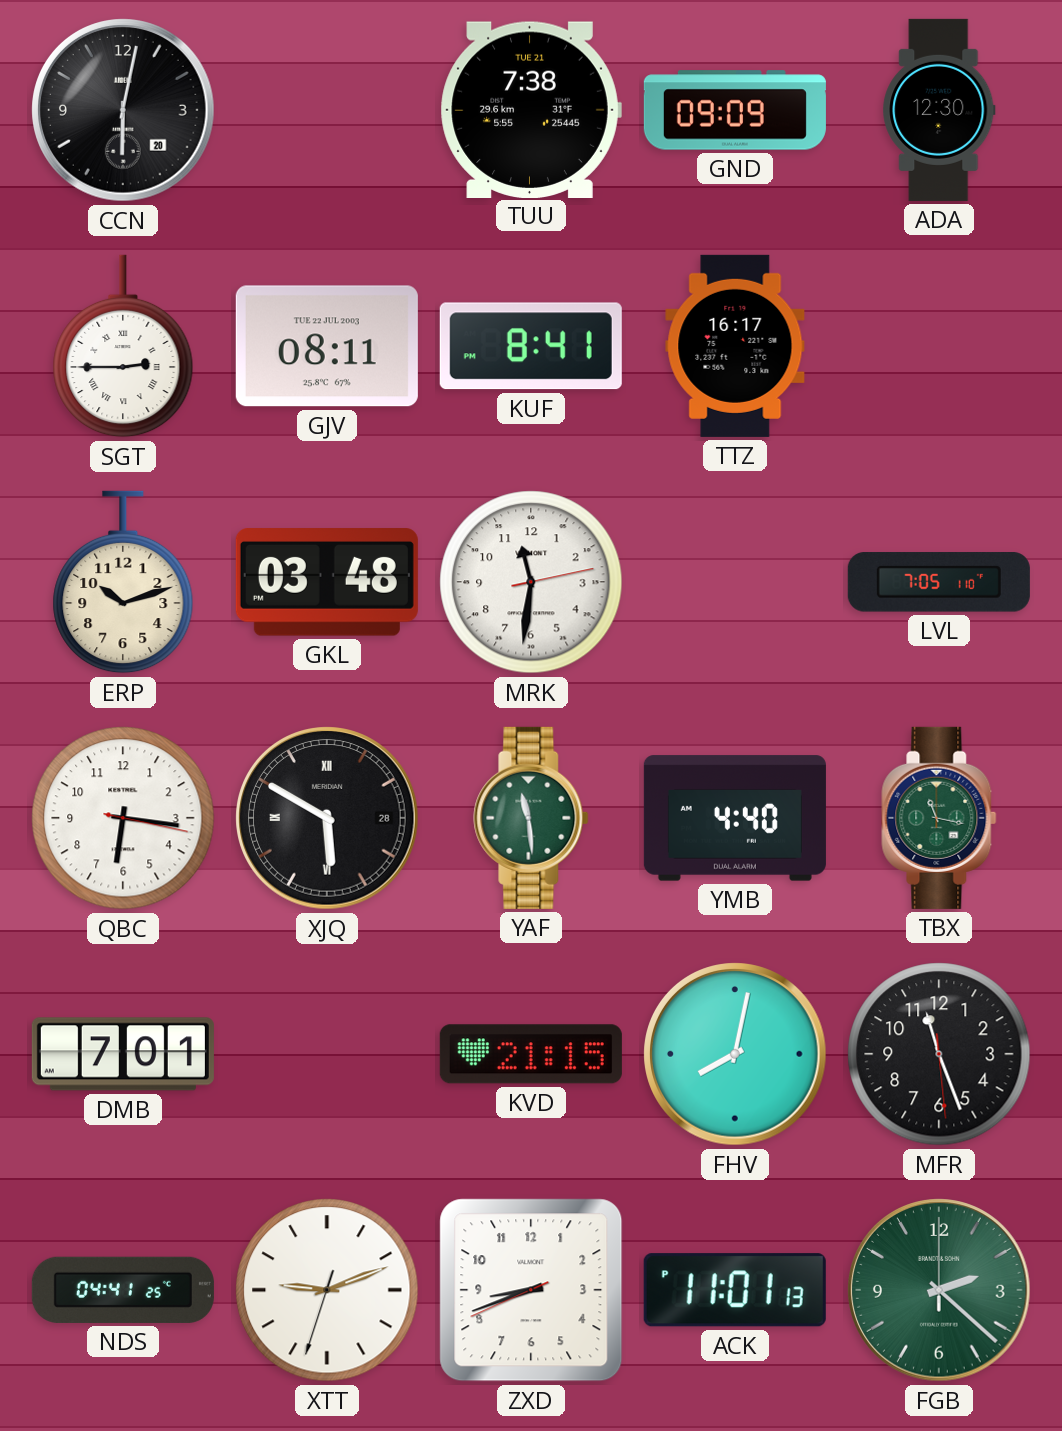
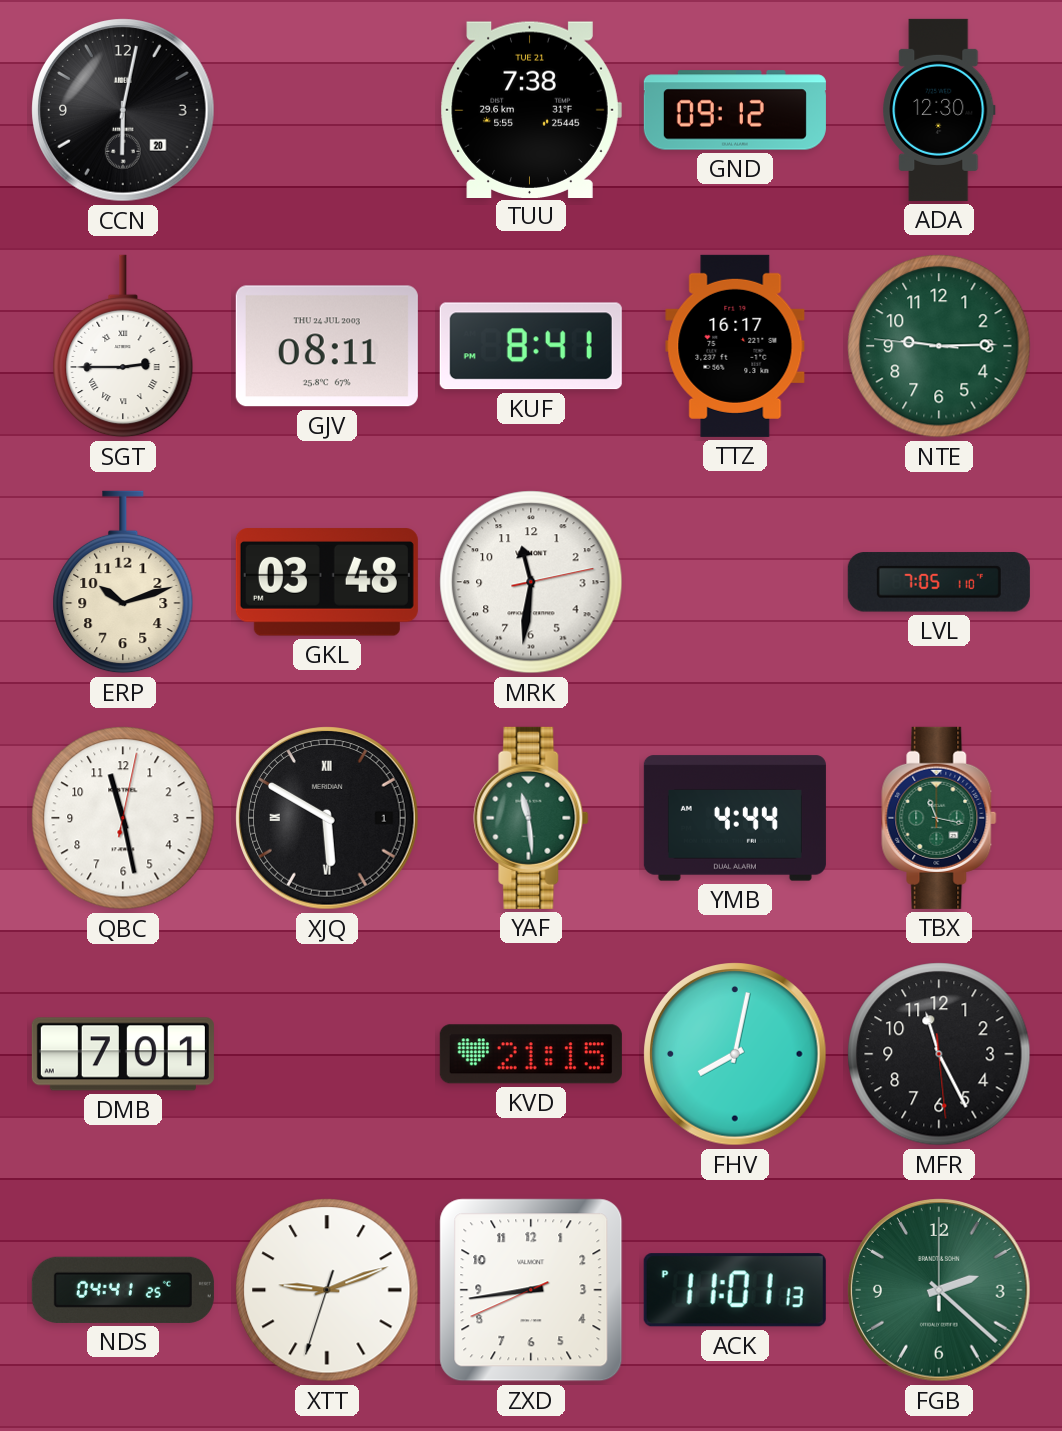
GND: 09:09 -> 09:12 (735, 110)
GJV date: TUE 22 JUL 2003 -> THU 24 JUL 2003 (327, 346)
NTE: none -> 9:14 (939, 346)
QBC: 6:16 -> 11:28 (123, 818)
XJQ date: 28 -> 1 (327, 818)
YMB: 4:40 -> 4:44 (735, 818)
MFR: 11:26 -> 11:25 (939, 1054)
ZXD: 8:41 -> 8:43 (531, 1290)
